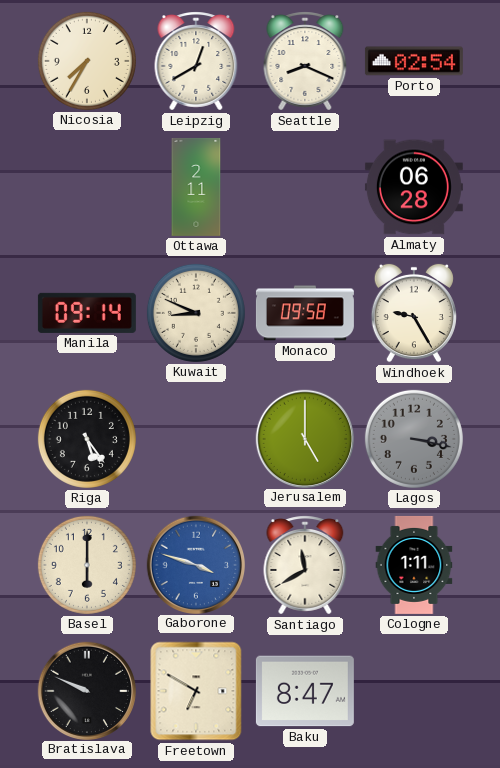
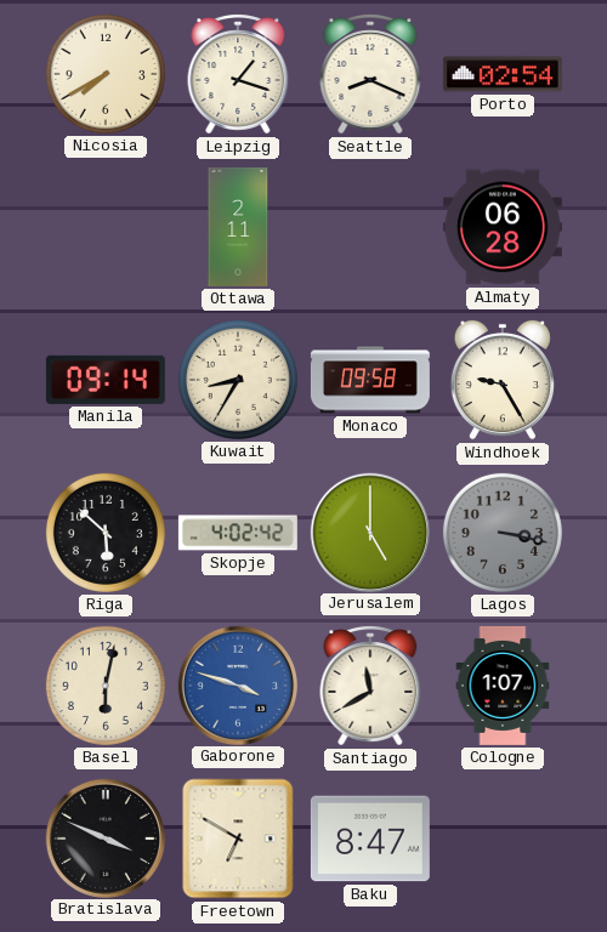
Nicosia: 7:35 -> 7:40 (106, 74)
Leipzig: 12:40 -> 1:18 (238, 74)
Kuwait: 8:49 -> 8:35 (238, 380)
Riga: 5:24 -> 5:52 (106, 533)
Skopje: none -> 4:02 (238, 533)
Basel: 6:00 -> 6:02 (106, 686)
Cologne: 1:11 -> 1:07 (503, 686)
Bratislava: 9:49 -> 3:49 (104, 837)
